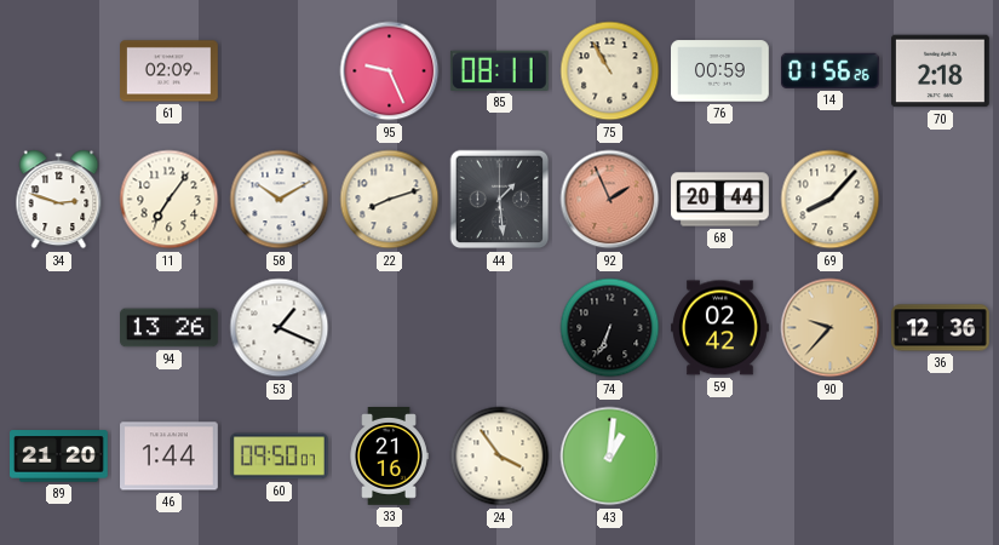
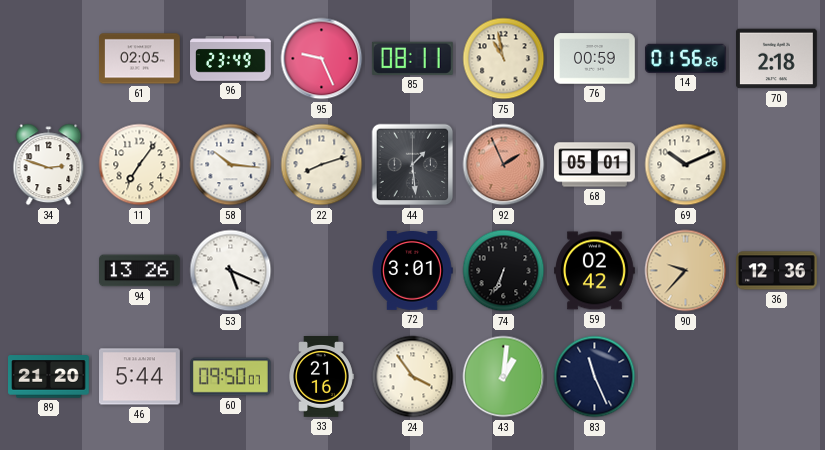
61: 02:09 -> 02:05 (140, 59)
96: none -> 23:49 (231, 59)
75: 10:55 -> 10:58 (504, 59)
58: 10:10 -> 10:16 (231, 165)
68: 20:44 -> 05:01 (595, 165)
69: 8:07 -> 10:11 (686, 165)
53: 1:19 -> 5:19 (231, 271)
72: none -> 3:01 (412, 271)
46: 1:44 -> 5:44 (140, 377)
83: none -> 11:26 (595, 377)
